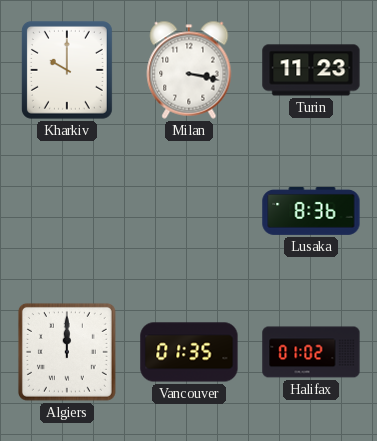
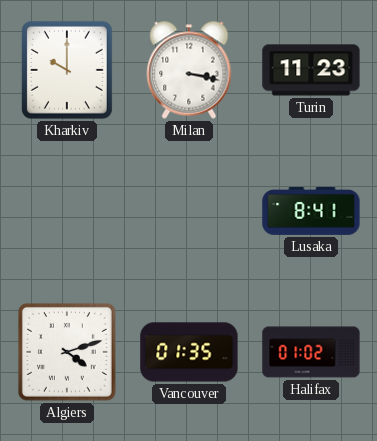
Lusaka: 8:36 -> 8:41 (311, 211)
Algiers: 12:00 -> 4:12 (67, 352)
